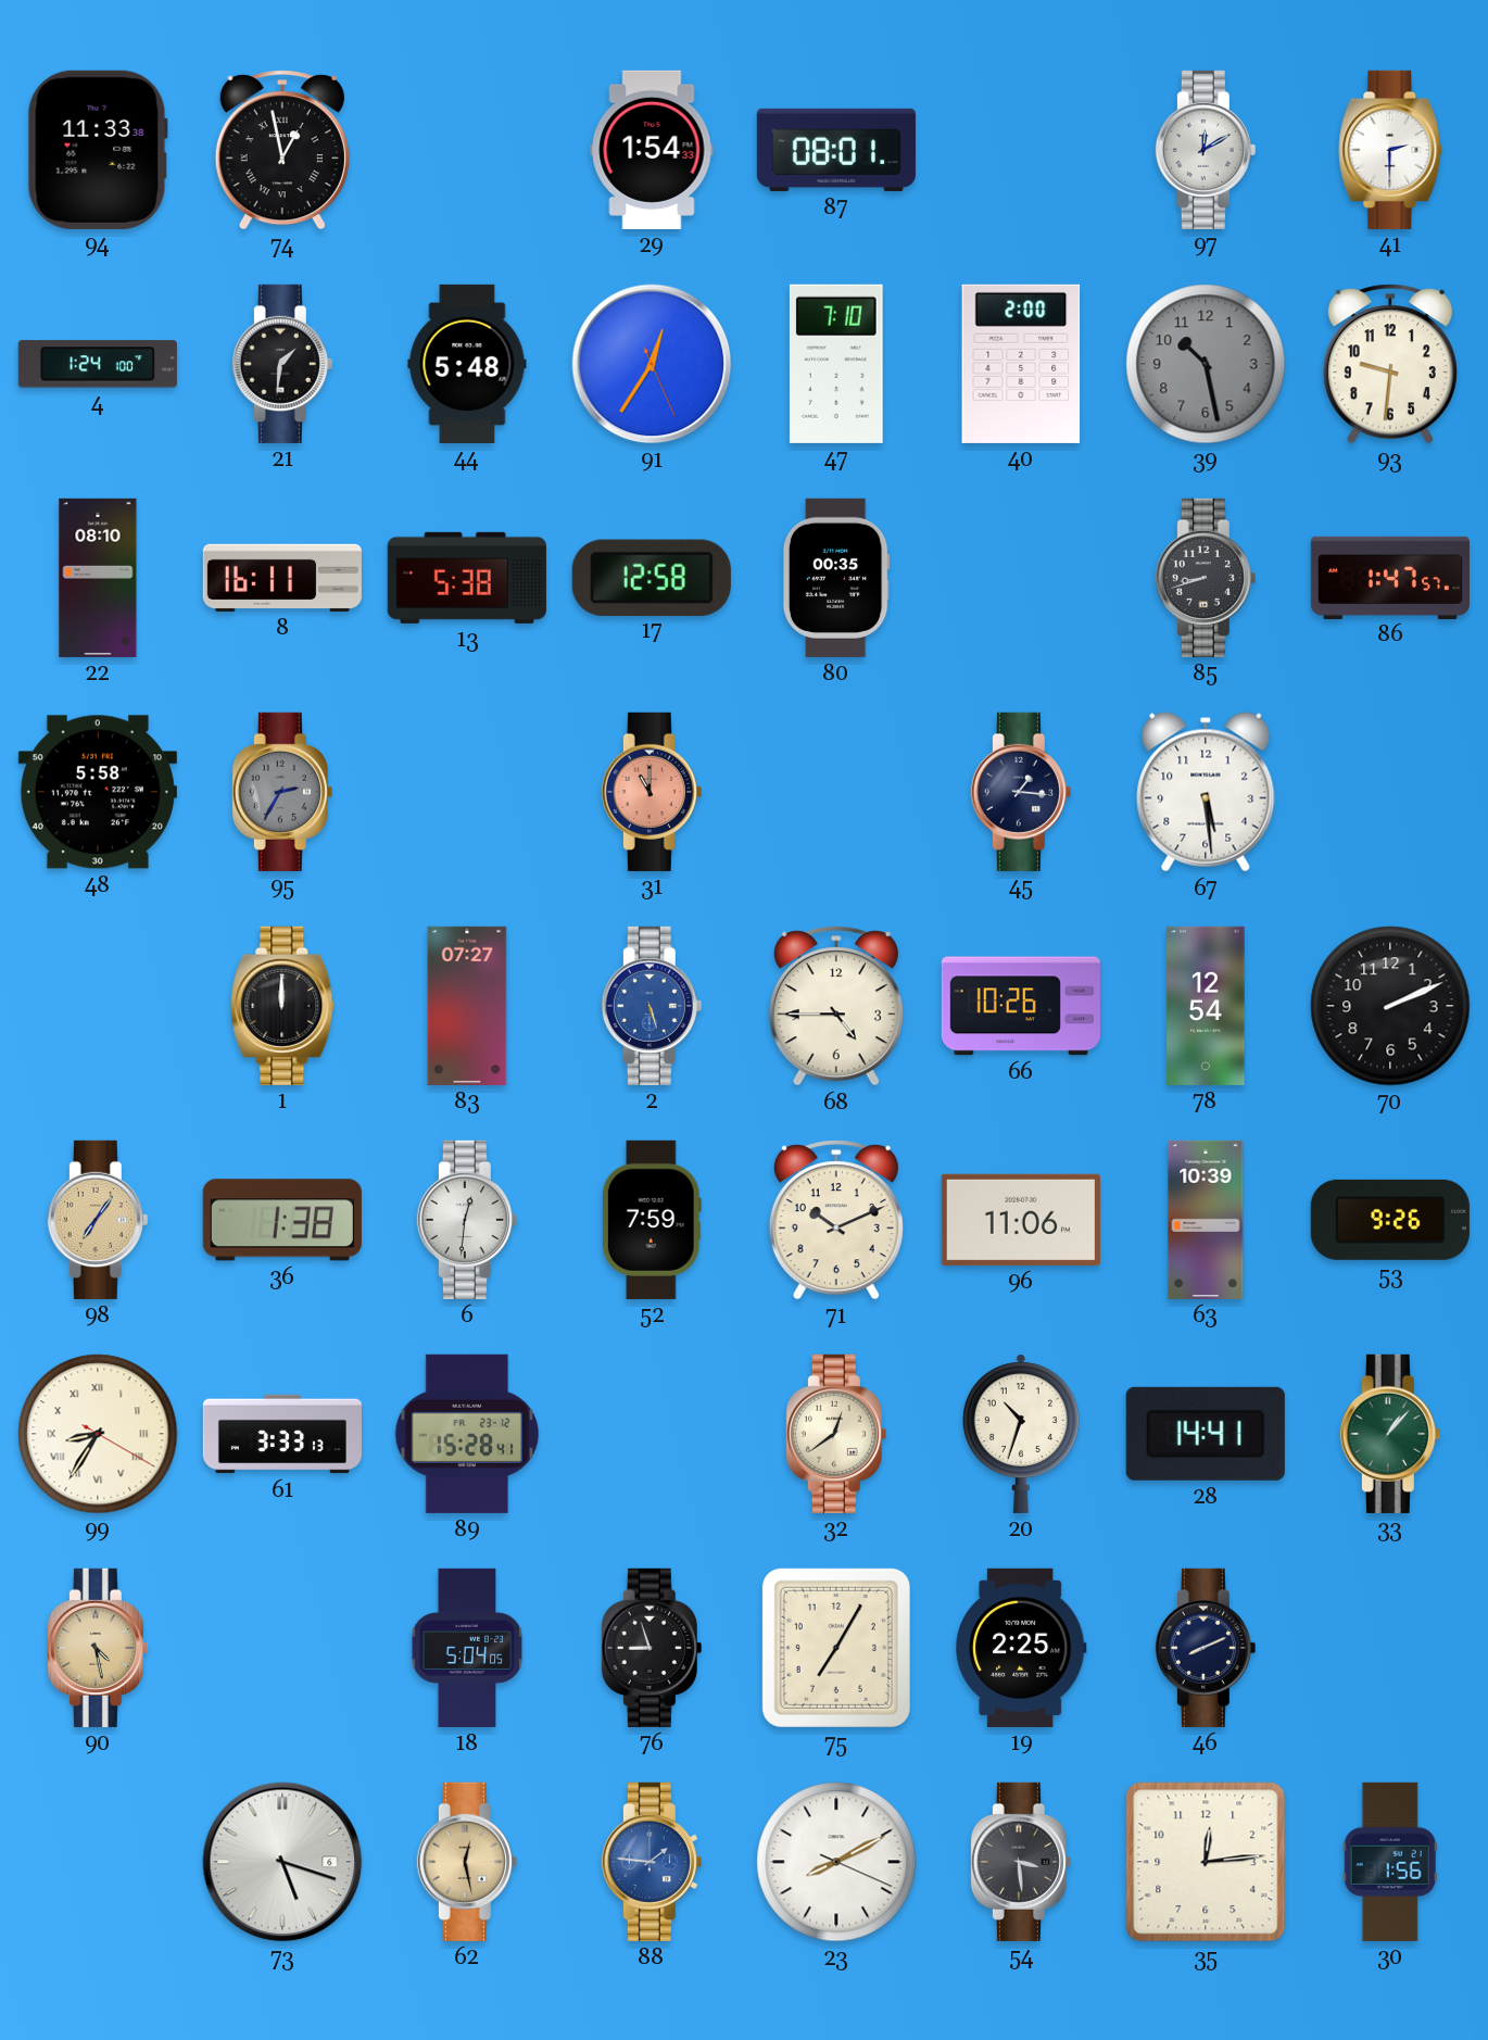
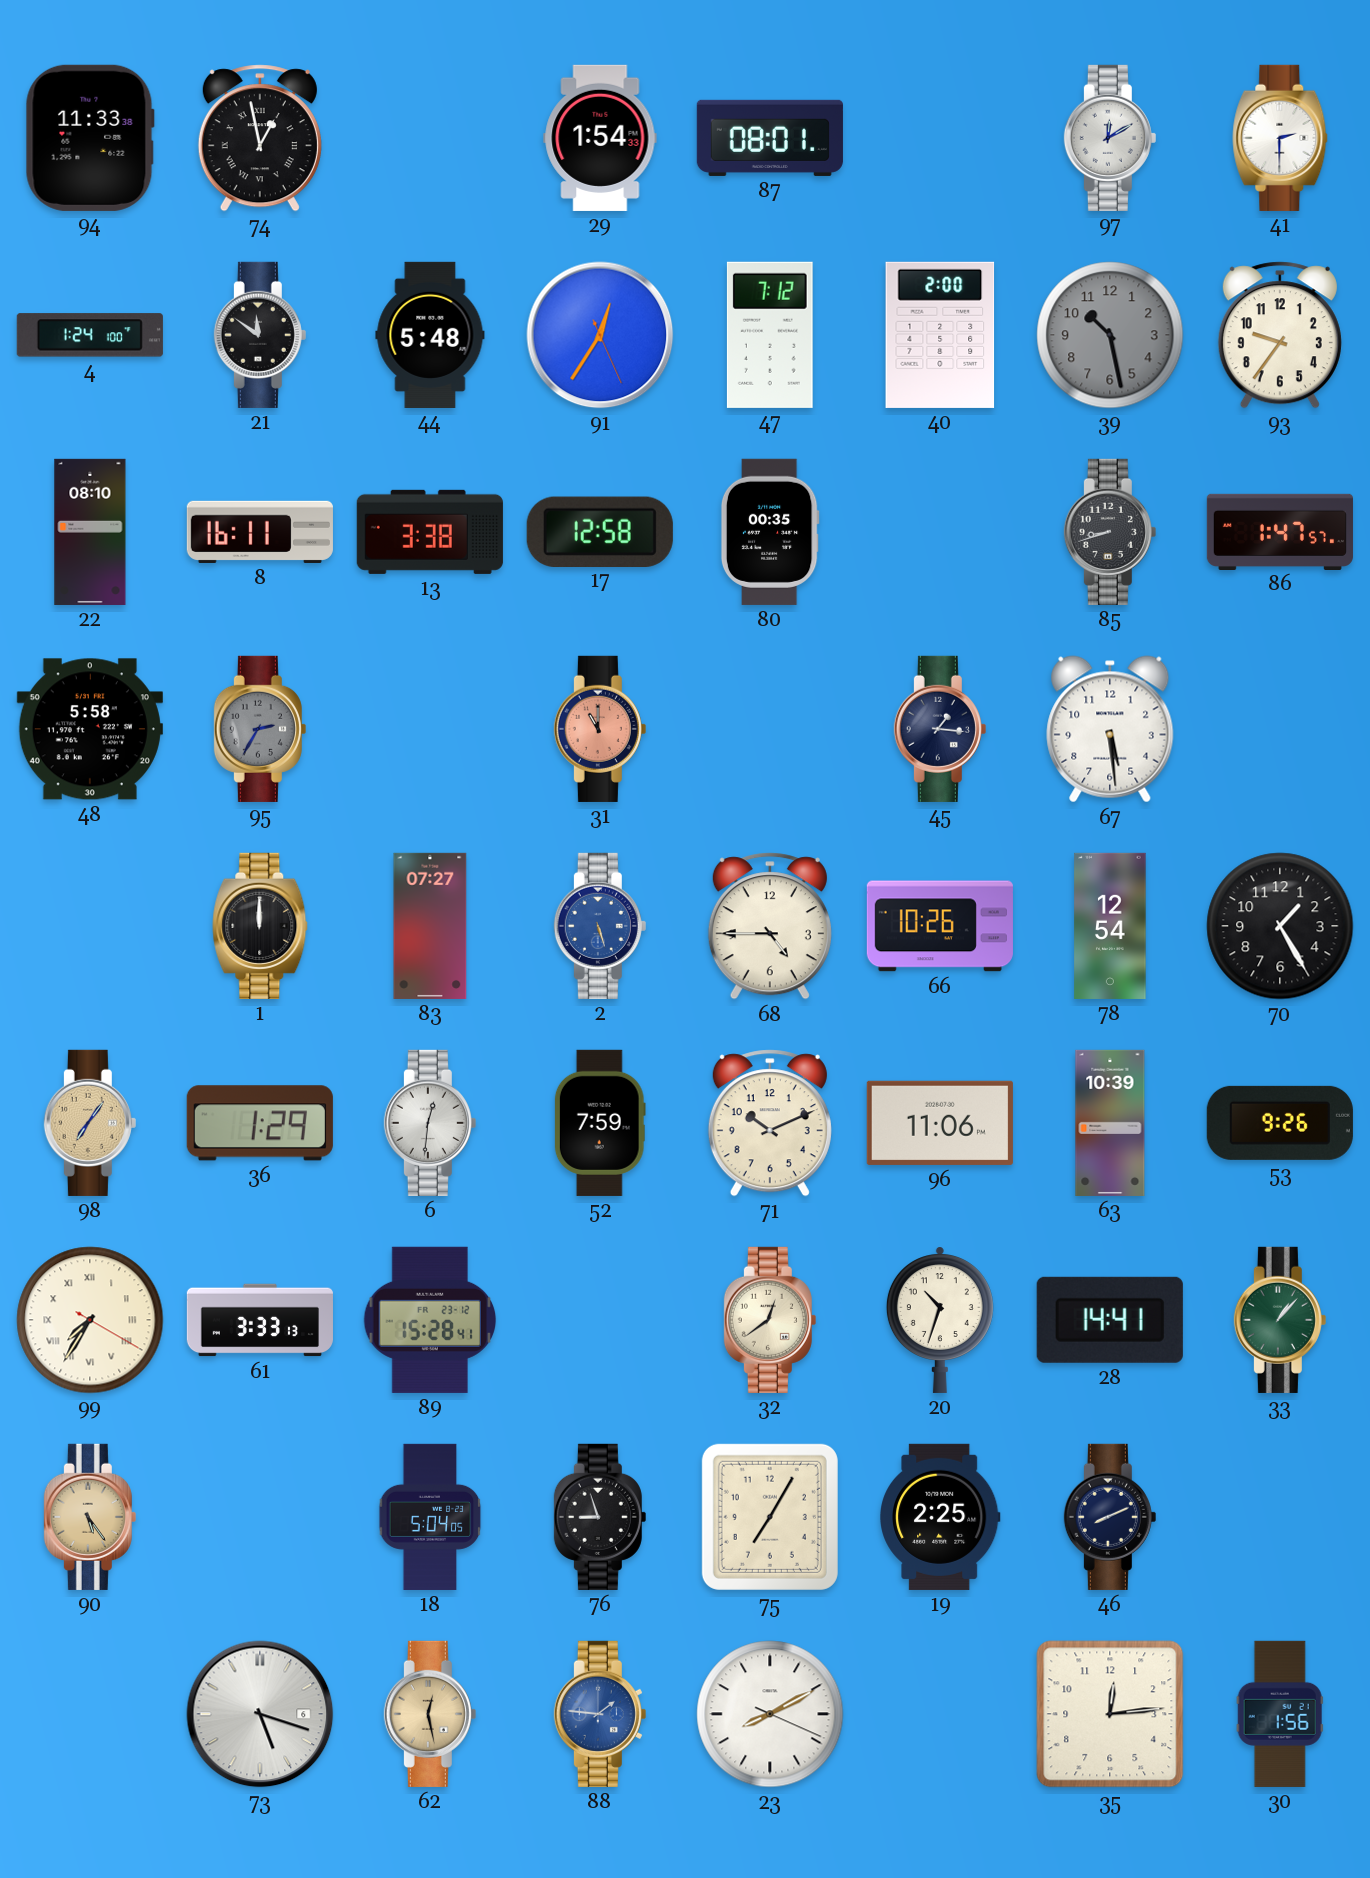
21: 1:31 -> 11:51 (260, 335)
47: 7:10 -> 7:12 (770, 335)
93: 9:31 -> 9:36 (1280, 335)
13: 5:38 -> 3:38 (430, 532)
70: 2:11 -> 1:25 (1280, 926)
36: 1:38 -> 1:29 (260, 1123)
99: 8:35 -> 7:35 (90, 1320)
90: 4:28 -> 5:24 (90, 1517)
54: 3:29 -> none (1021, 1862)
